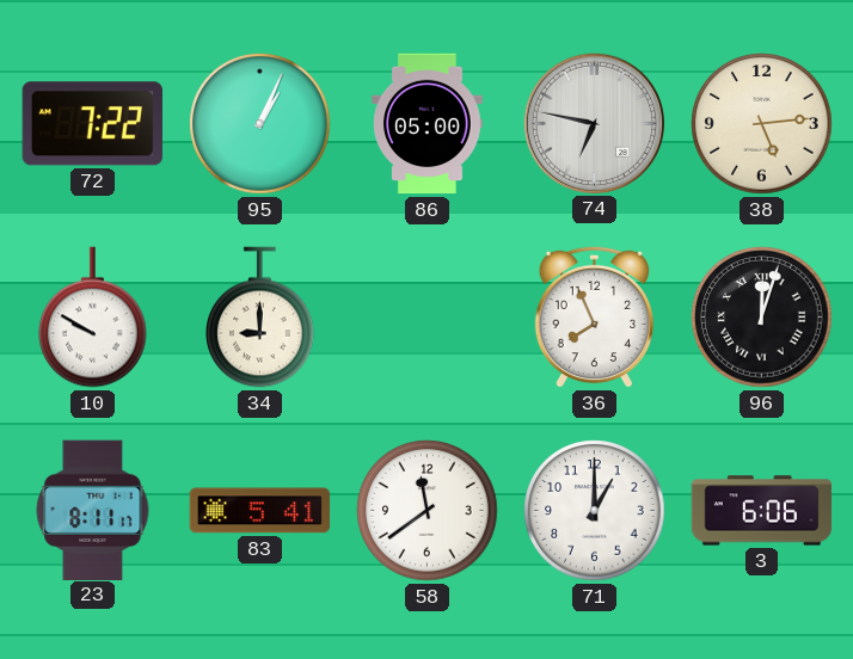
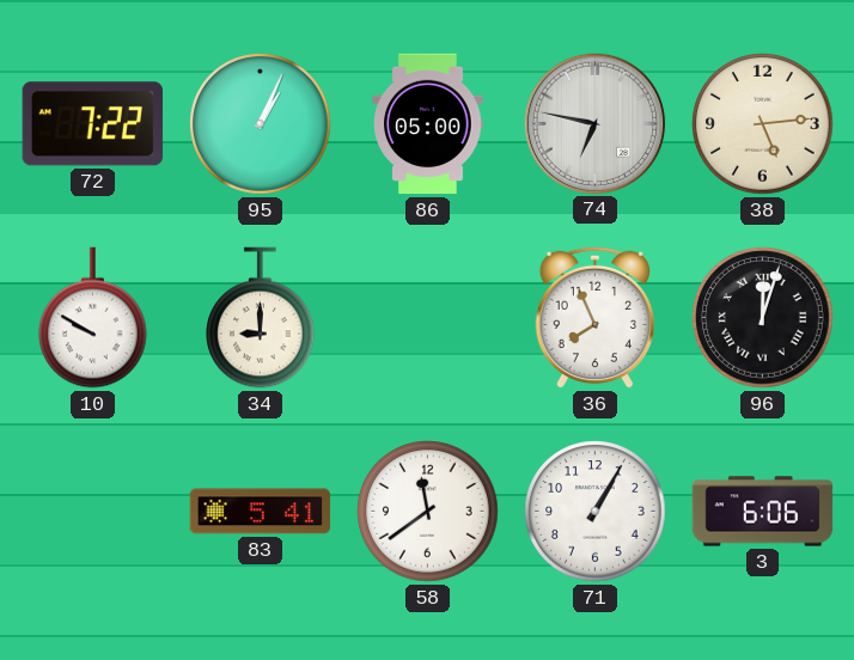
23: 8:11 -> none (93, 510)
71: 1:00 -> 1:05 (596, 512)
